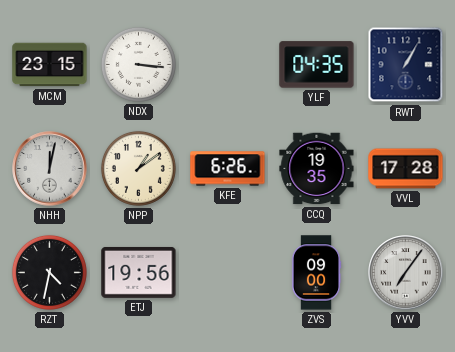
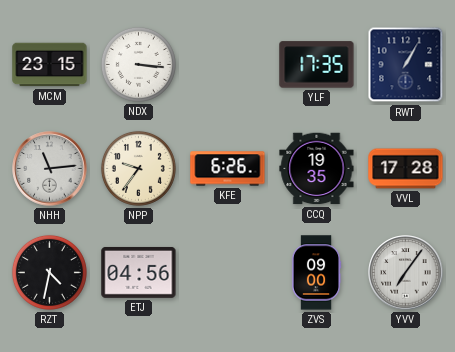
YLF: 04:35 -> 17:35 (317, 65)
NHH: 12:02 -> 11:14 (50, 169)
NPP: 1:09 -> 9:36 (138, 168)
ETJ: 19:56 -> 04:56 (139, 272)
